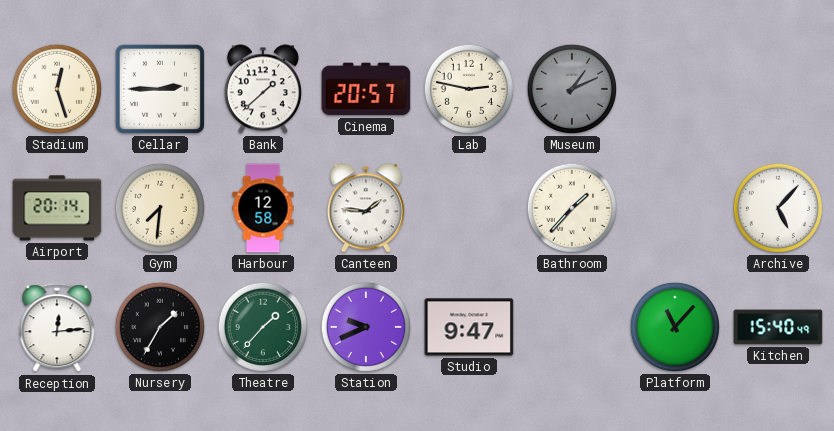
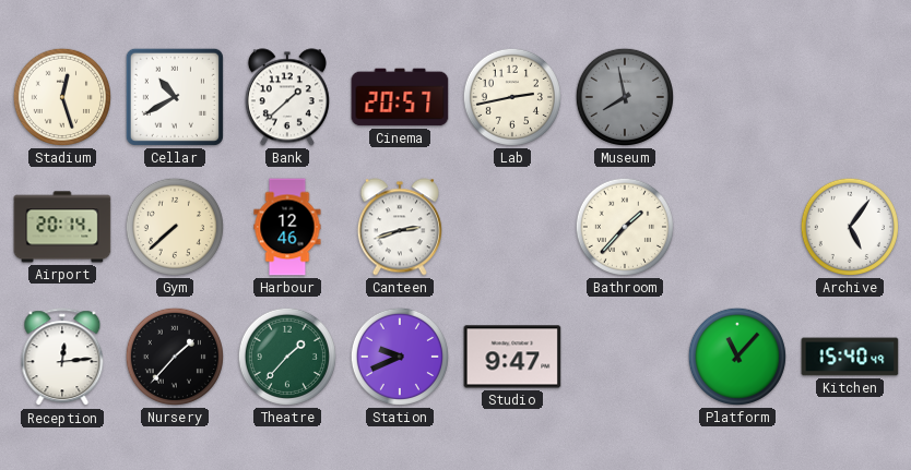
Cellar: 2:45 -> 10:40 (175, 97)
Lab: 2:47 -> 2:43 (512, 97)
Museum: 1:11 -> 7:58 (625, 97)
Gym: 7:31 -> 7:38 (175, 227)
Harbour: 12:58 -> 12:46 (287, 227)
Canteen: 1:46 -> 2:42 (400, 227)
Archive: 5:07 -> 5:06 (850, 227)
Nursery: 1:35 -> 1:37 (175, 357)
